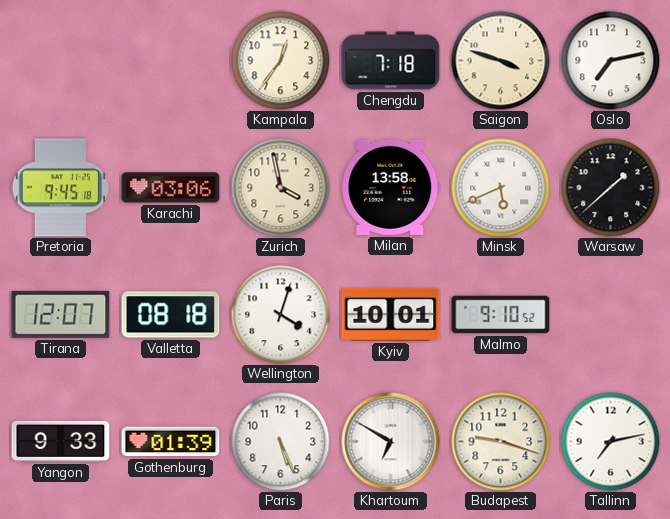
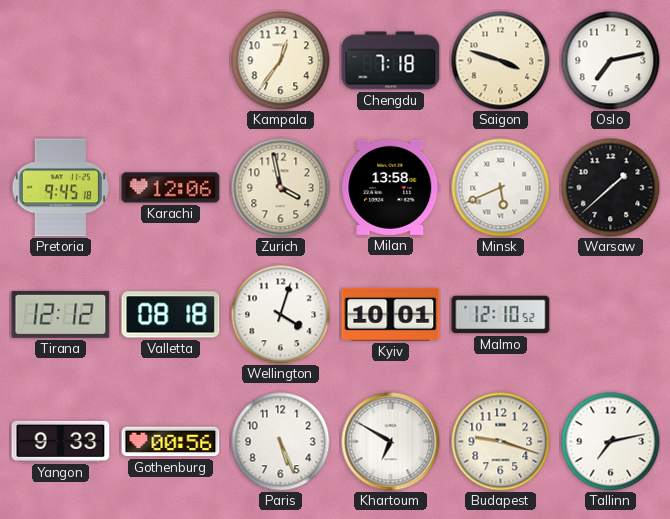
Karachi: 03:06 -> 12:06 (171, 188)
Tirana: 12:07 -> 12:12 (61, 314)
Malmo: 9:10 -> 12:10 (501, 315)
Gothenburg: 01:39 -> 00:56 (171, 442)
